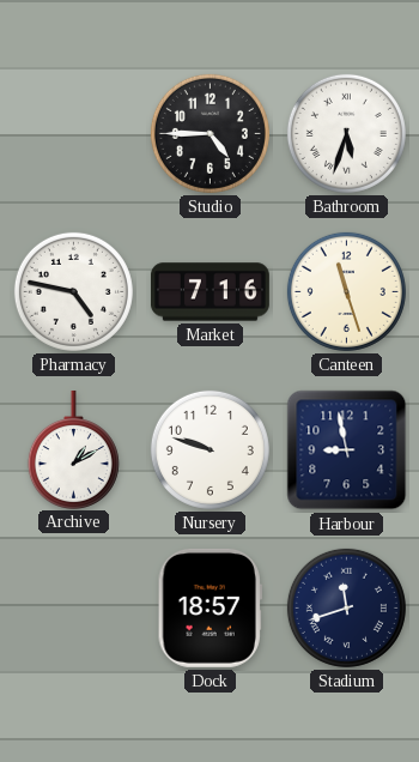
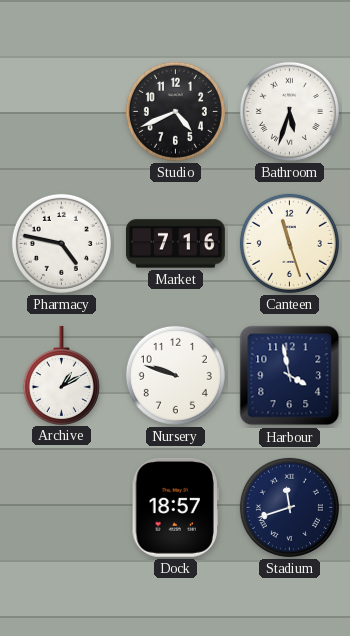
Studio: 4:45 -> 4:41 (175, 111)
Harbour: 8:58 -> 3:58 (290, 376)
